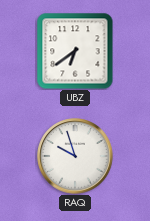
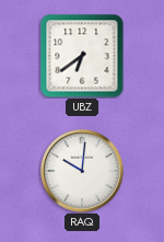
RAQ: 9:57 -> 10:01 (82, 171)
